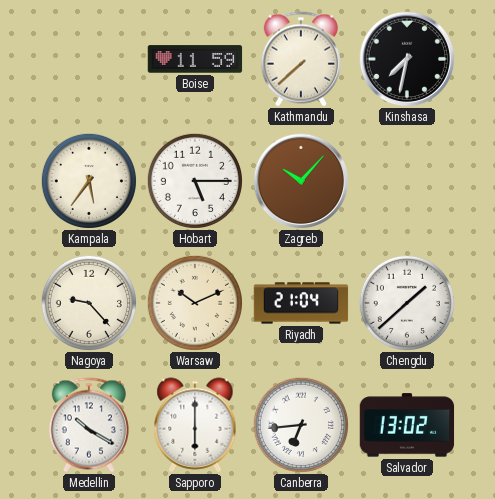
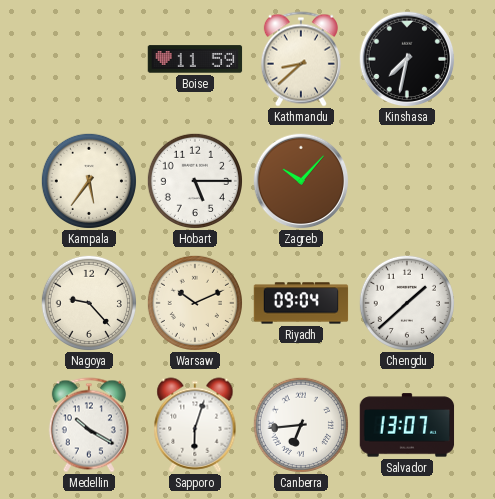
Kathmandu: 7:38 -> 8:38 (301, 59)
Riyadh: 21:04 -> 09:04 (301, 303)
Sapporo: 6:00 -> 6:03 (195, 425)
Salvador: 13:02 -> 13:07 (407, 425)
